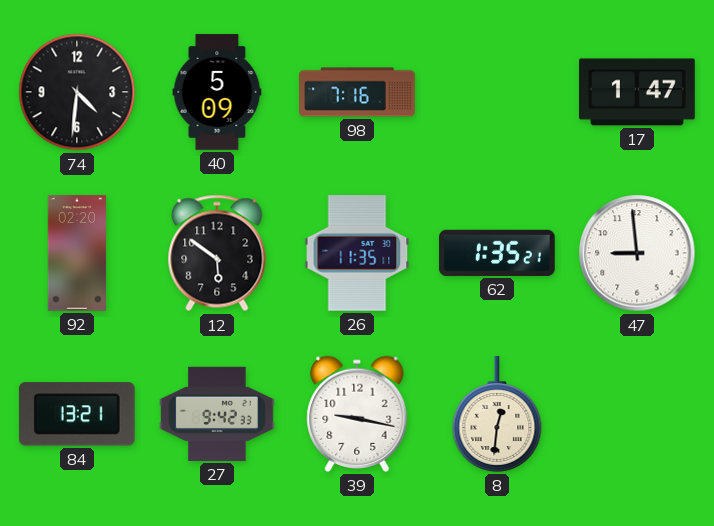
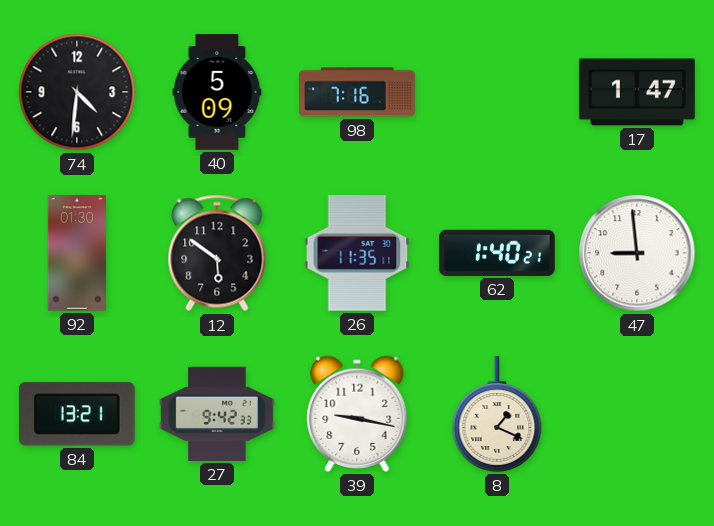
92: 02:20 -> 01:30 (77, 253)
62: 1:35 -> 1:40 (497, 253)
8: 12:31 -> 1:19 (497, 414)
